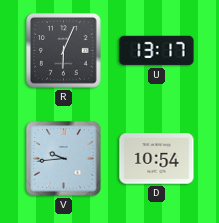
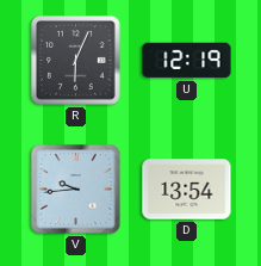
U: 13:17 -> 12:19 (187, 61)
D: 10:54 -> 13:54 (187, 190)
